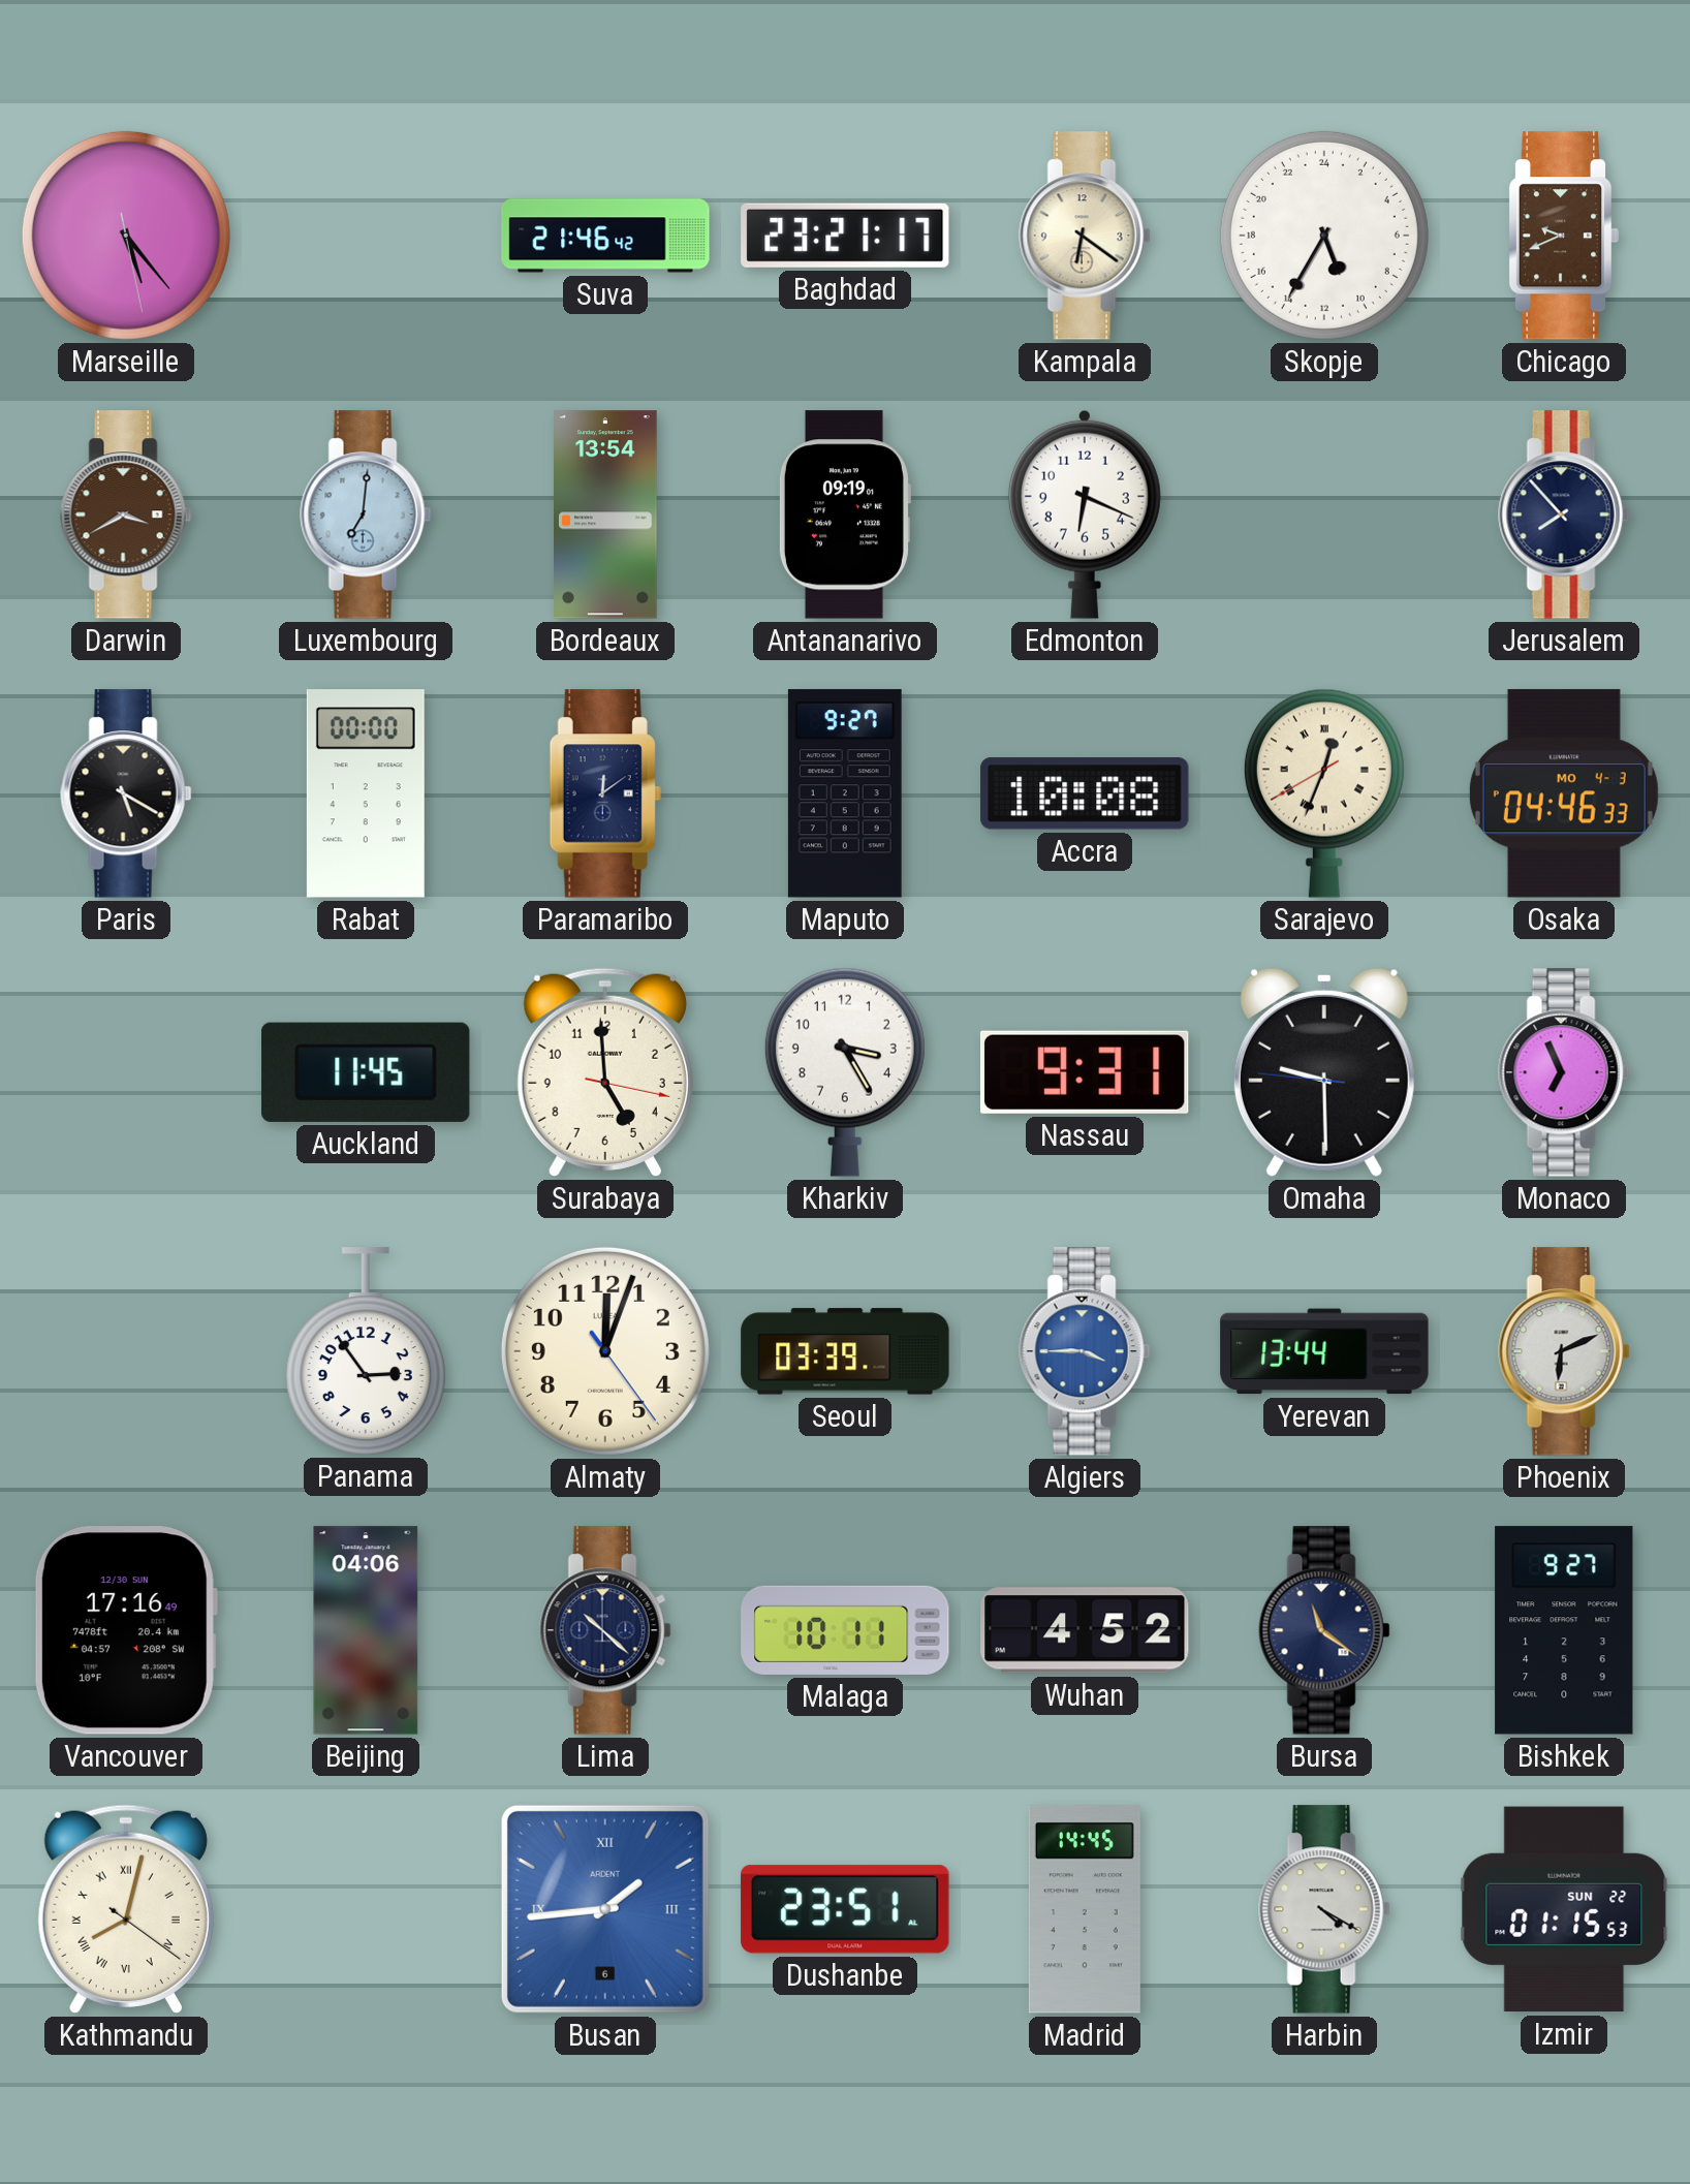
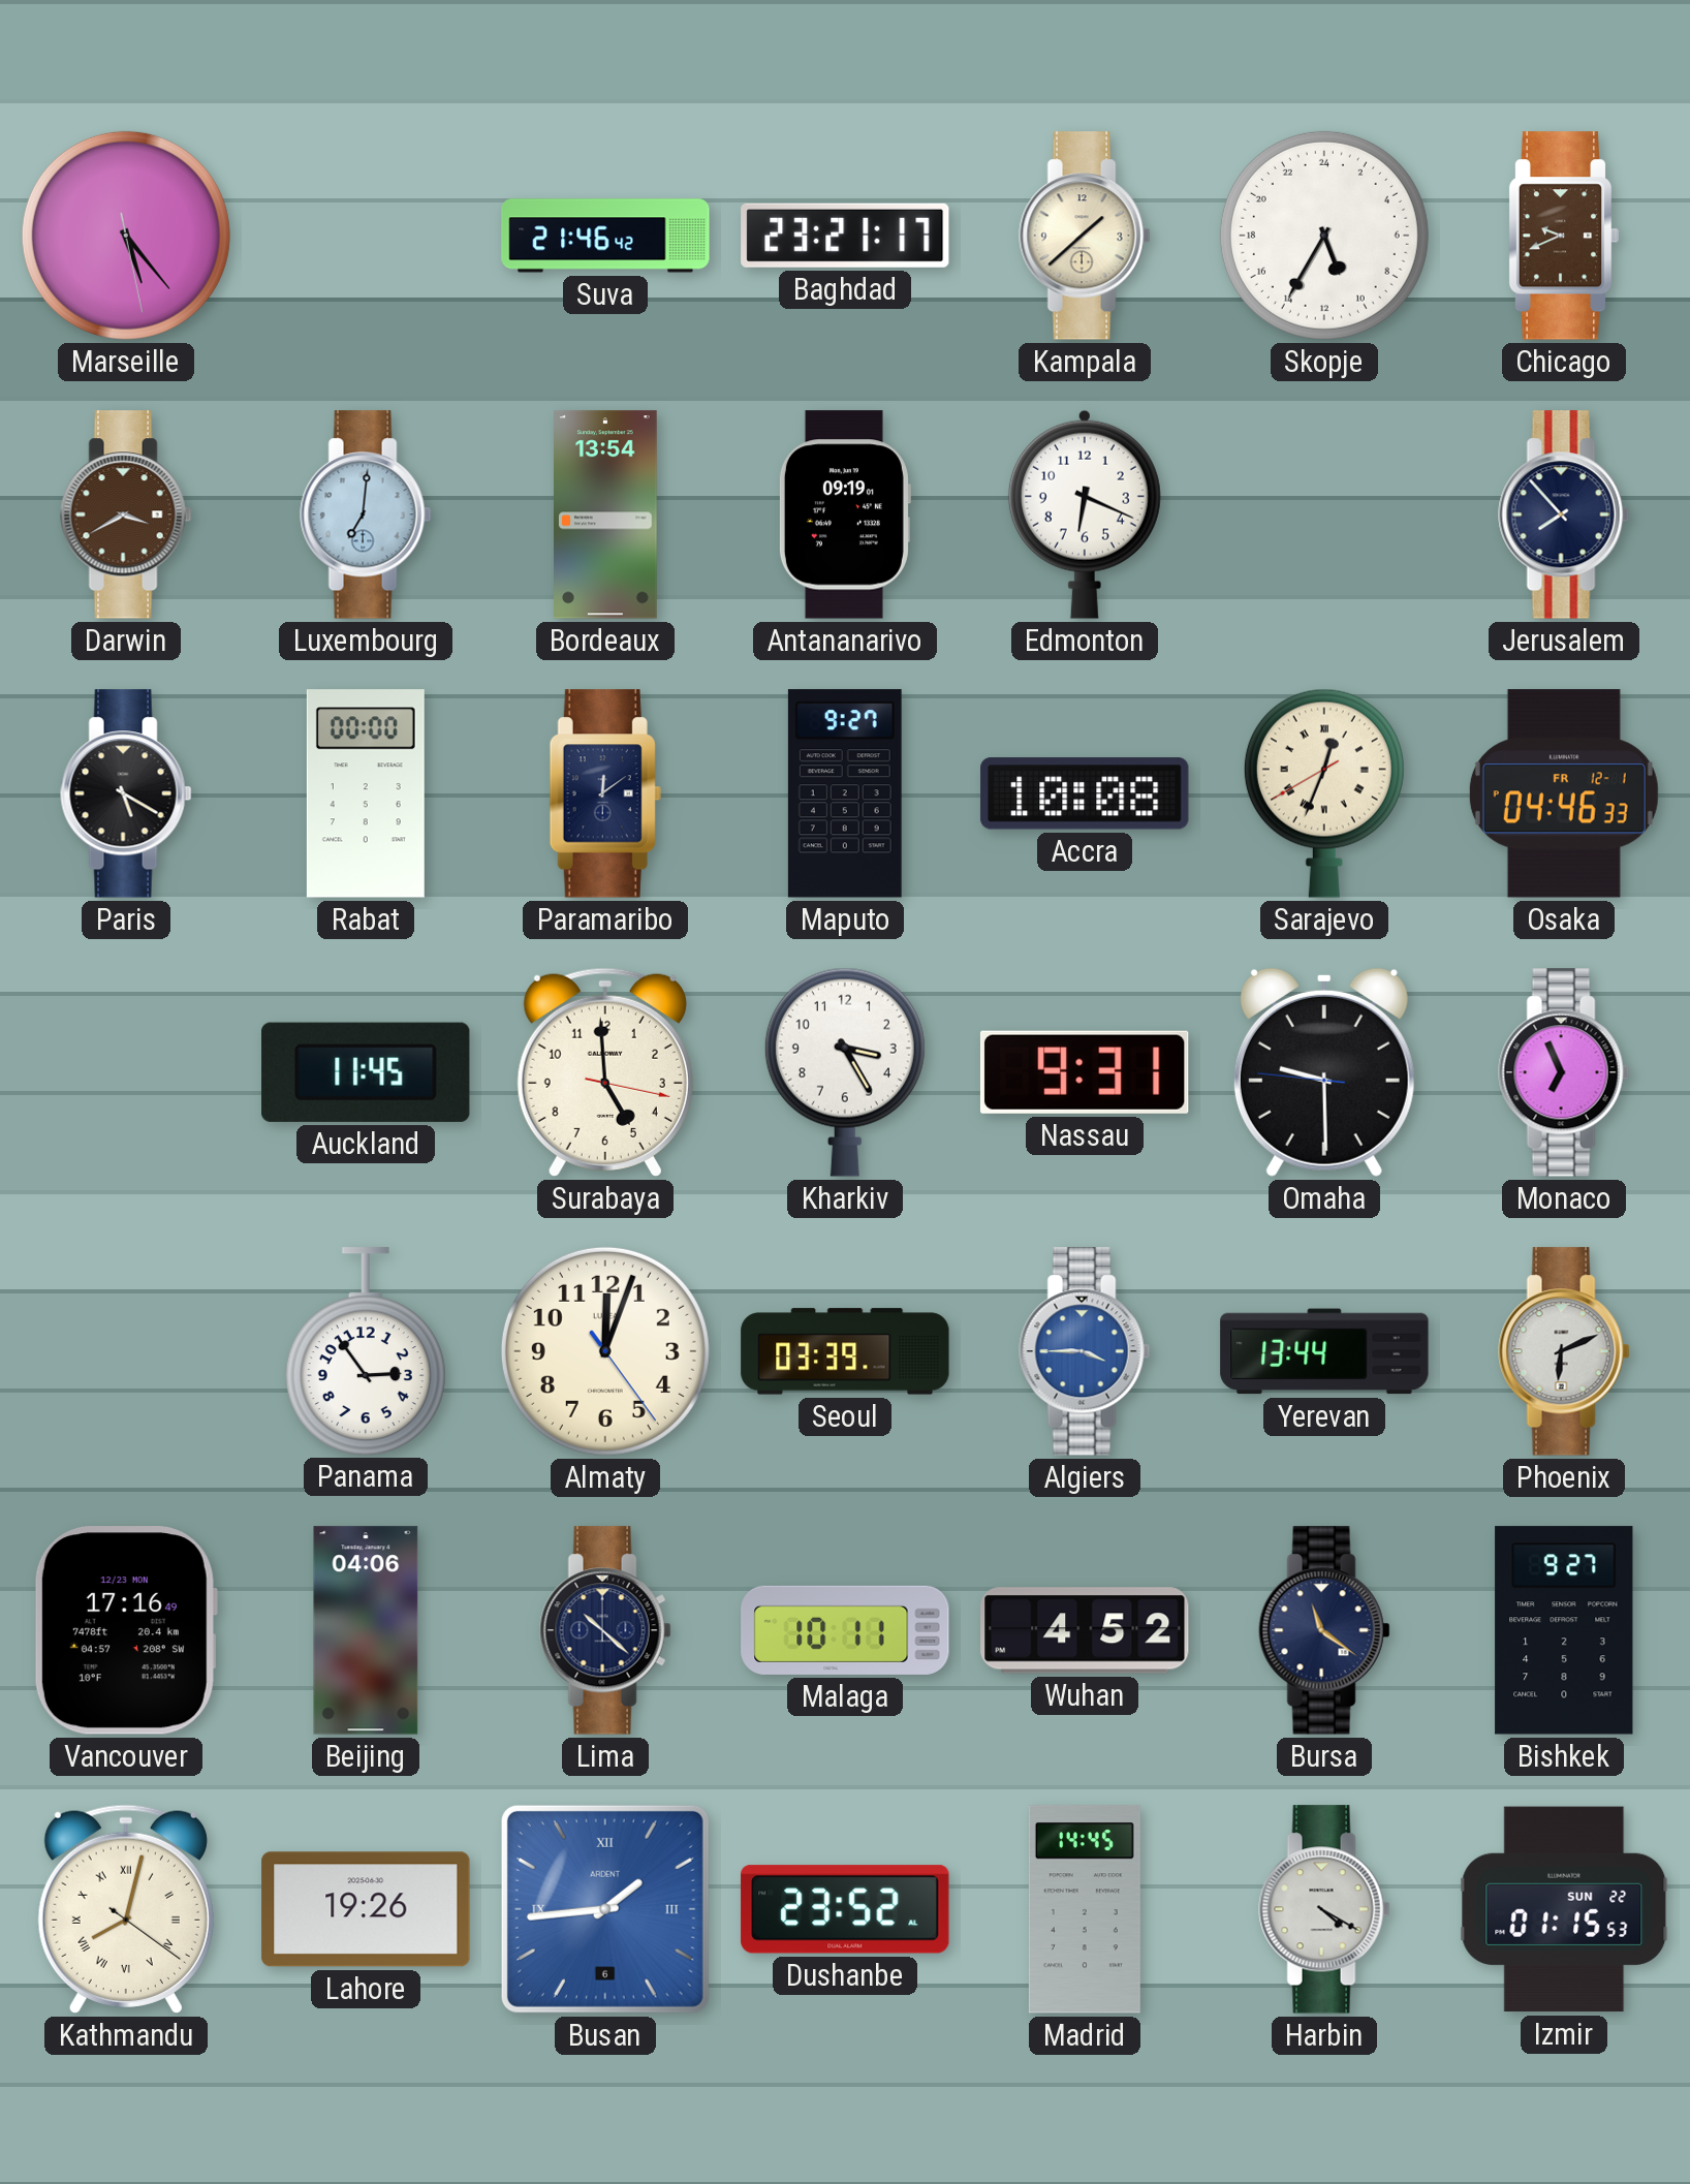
Kampala: 6:21 -> 1:38 (1085, 236)
Osaka date: MO 4-3 -> FR 12-1 (1564, 793)
Vancouver date: 12/30 SUN -> 12/23 MON (125, 1630)
Lahore: none -> 19:26 (366, 1909)
Dushanbe: 23:51 -> 23:52 (845, 1909)
